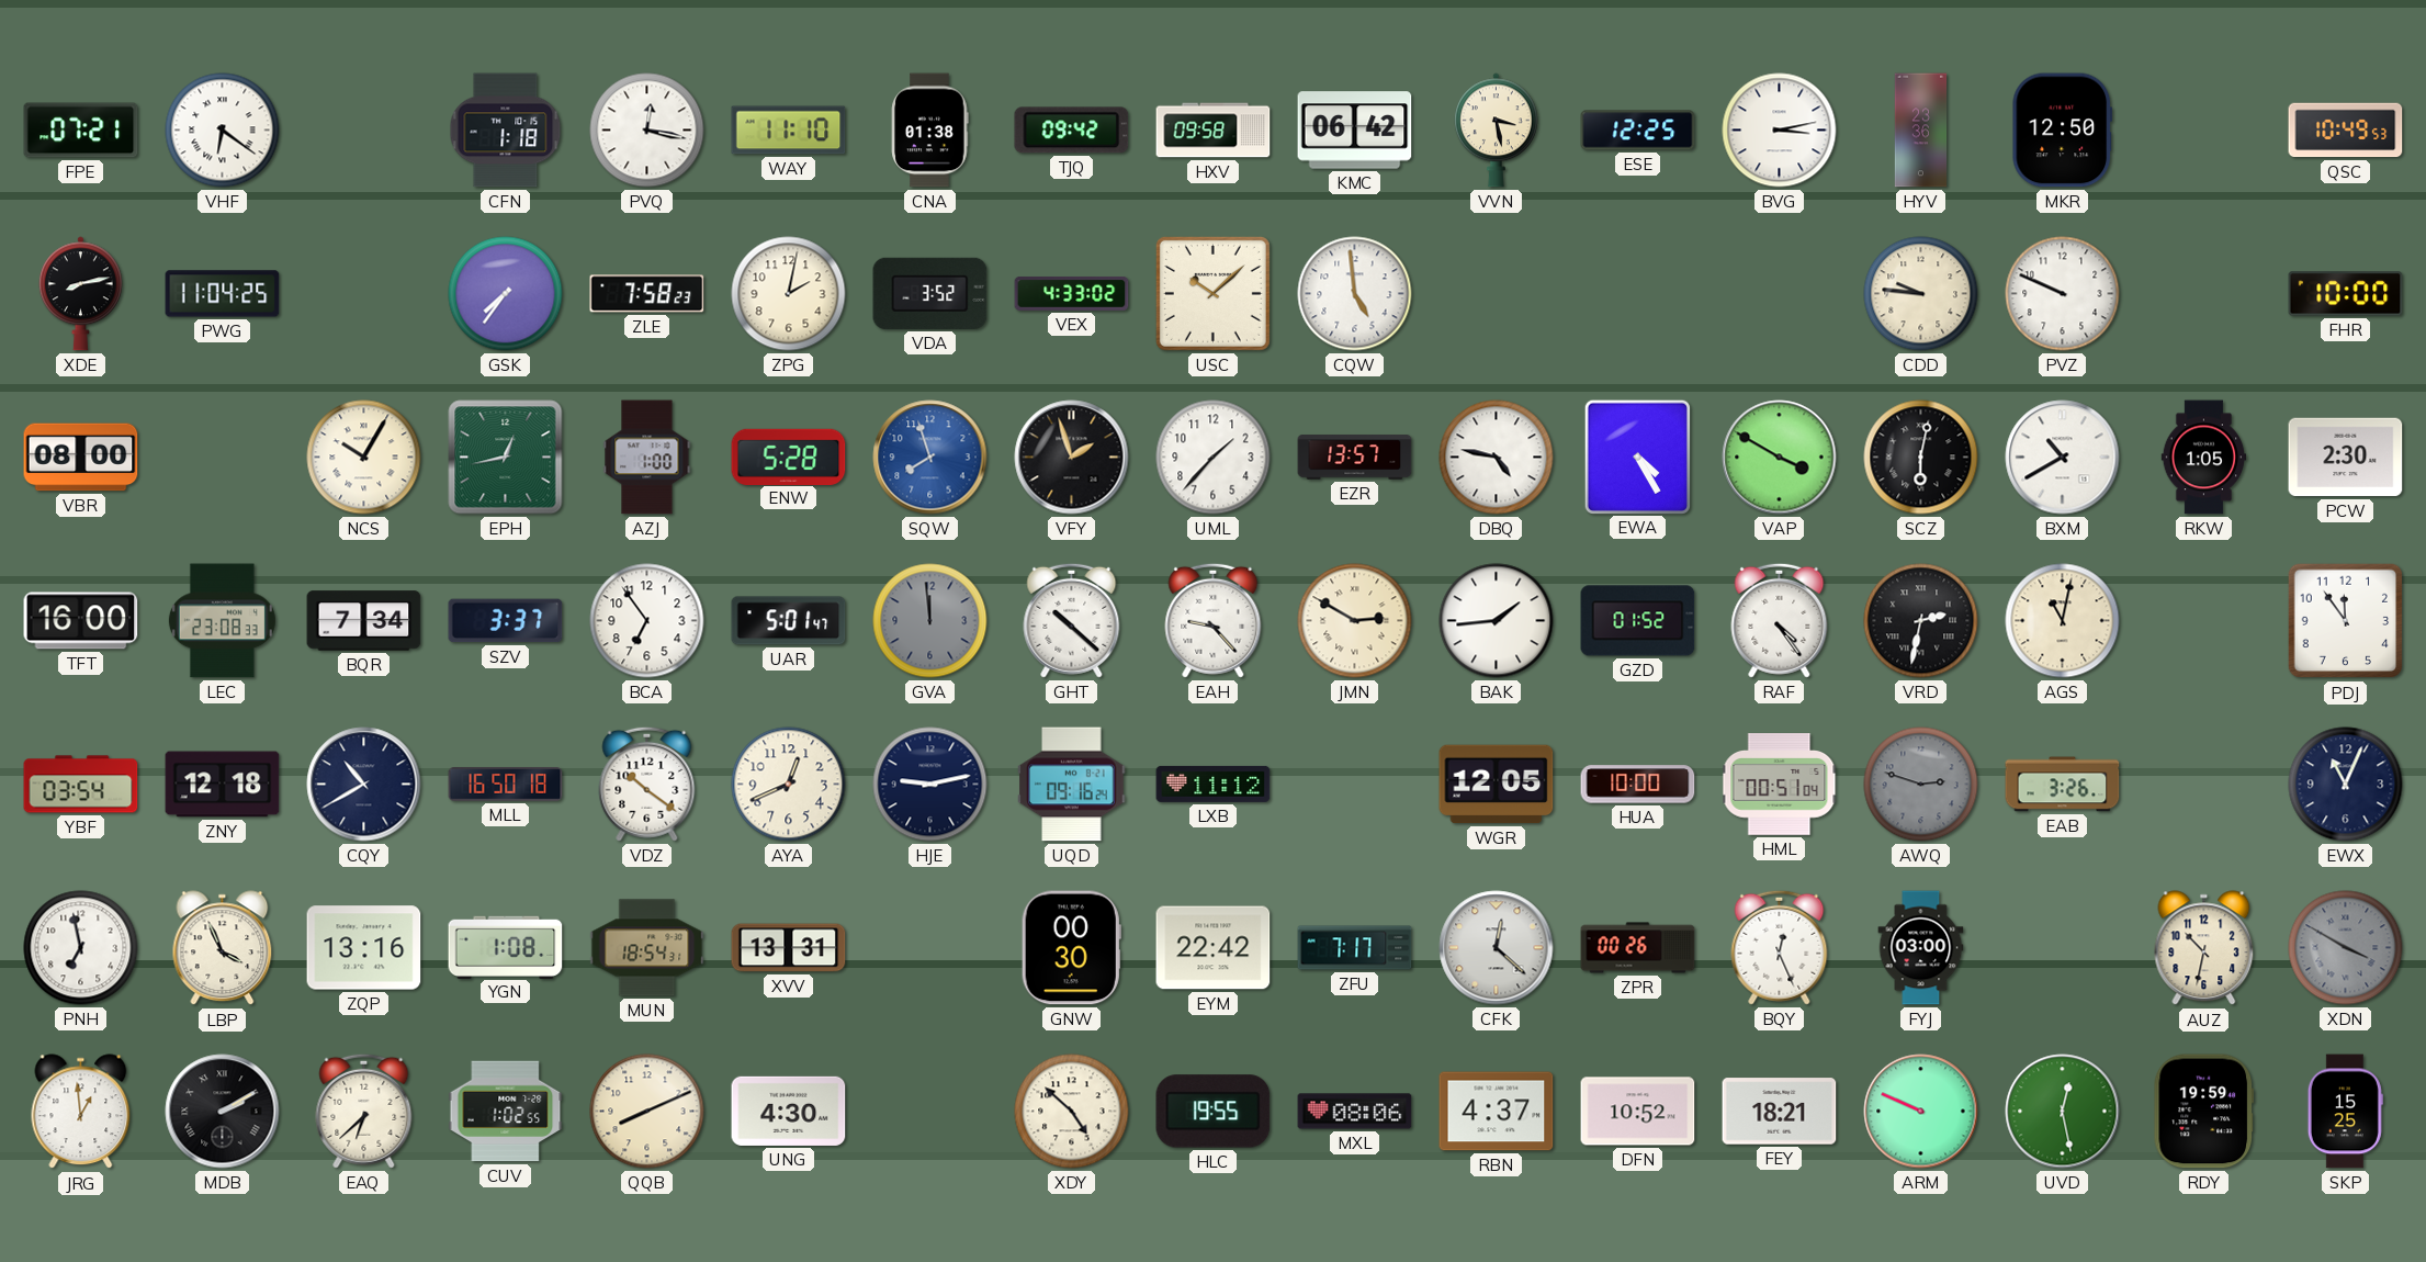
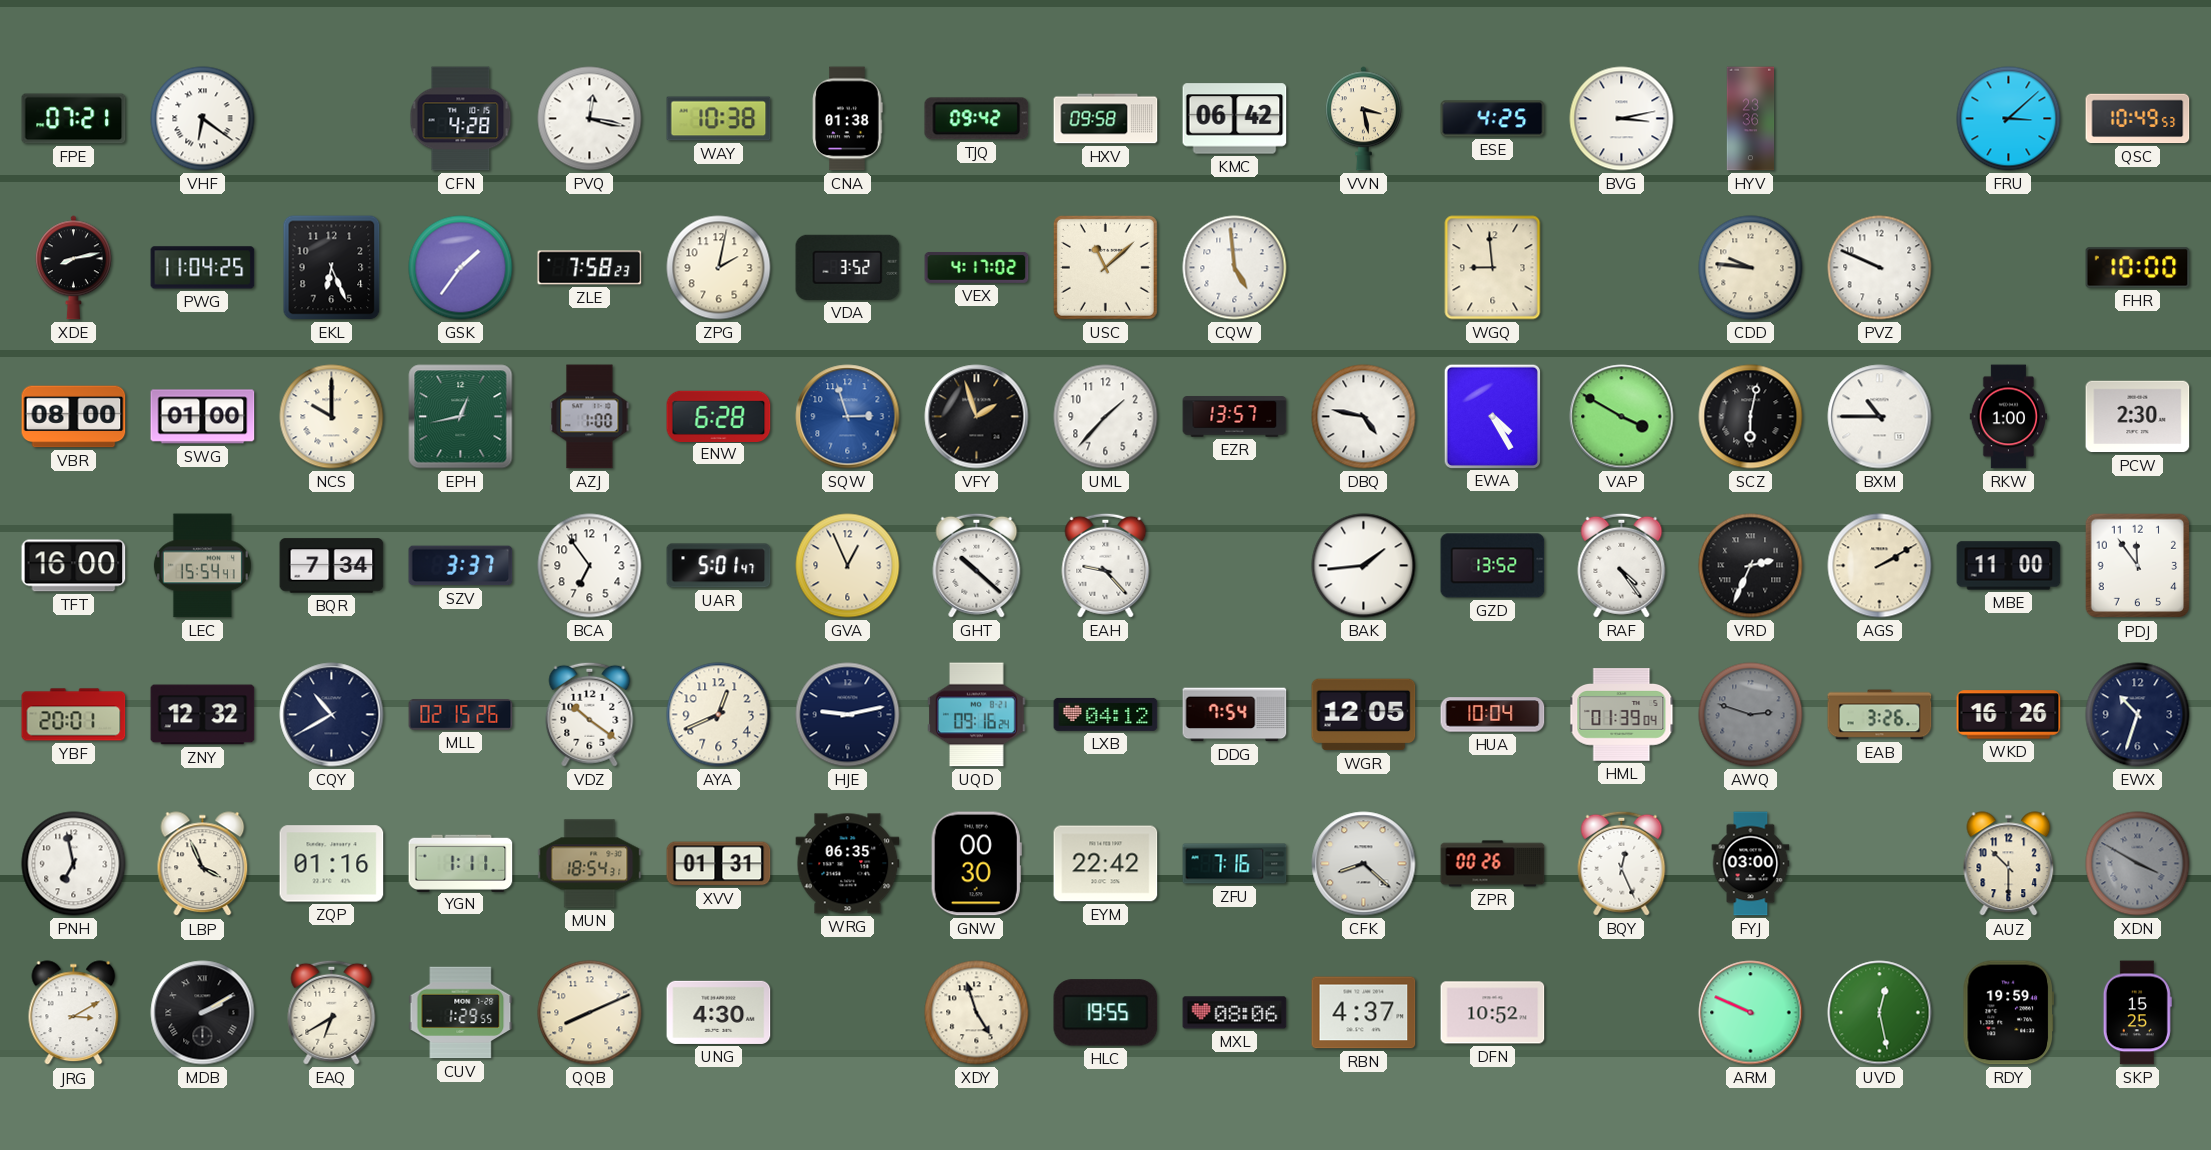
CFN: 1:18 -> 4:28 (461, 119)
WAY: 11:10 -> 10:38 (719, 119)
ESE: 12:25 -> 4:25 (1493, 119)
MKR: 12:50 -> none (2062, 131)
FRU: none -> 3:08 (2009, 119)
EKL: none -> 6:26 (332, 268)
GSK: 7:36 -> 1:36 (461, 268)
VEX: 4:33 -> 4:17 (977, 268)
USC: 10:08 -> 11:08 (1105, 267)
WGQ: none -> 8:59 (1493, 268)
SWG: none -> 01:00 (203, 417)
NCS: 10:05 -> 10:00 (332, 417)
ENW: 5:28 -> 6:28 (719, 416)
SQW: 7:57 -> 2:57 (848, 417)
BXM: 10:40 -> 10:45 (1880, 417)
RKW: 1:05 -> 1:00 (2009, 417)
LEC: 23:08 -> 15:54 (202, 566)
GVA: 11:59 -> 12:56 (848, 566)
GVA dial: grey -> cream (848, 566)
JMN: 2:50 -> none (1355, 621)
GZD: 01:52 -> 13:52 (1493, 566)
VRD: 2:32 -> 2:34 (1751, 566)
AGS: 11:02 -> 2:10 (1880, 566)
MBE: none -> 11:00 (2009, 566)
YBF: 03:54 -> 20:01 (74, 715)
ZNY: 12:18 -> 12:32 (203, 715)
MLL: 16:50 -> 02:15 (461, 715)
LXB: 11:12 -> 04:12 (1106, 714)
DDG: none -> 7:54 (1235, 715)
HUA: 10:00 -> 10:04 (1493, 715)
HML: 00:51 -> 01:39 (1622, 715)
WKD: none -> 16:26 (2009, 715)
EWX: 11:04 -> 10:33 (2138, 715)
ZQP: 13:16 -> 01:16 (332, 864)
YGN: 1:08 -> 1:11 (461, 863)
XVV: 13:31 -> 01:31 (719, 864)
WRG: none -> 06:35 (848, 864)
ZFU: 7:17 -> 7:16 (1235, 864)
CFK: 12:22 -> 8:22 (1364, 864)
AUZ: 10:32 -> 10:30 (2009, 864)
JRG: 12:59 -> 3:10 (74, 1013)
EAQ: 6:38 -> 6:40 (332, 1012)
CUV: 1:02 -> 1:29 (461, 1013)
XDY: 4:52 -> 4:57 (977, 1013)
FEY: 18:21 -> none (1780, 1112)
